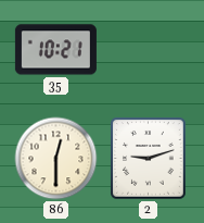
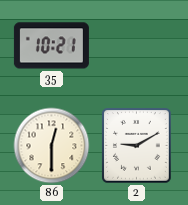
2: 9:12 -> 9:10 (137, 146)
